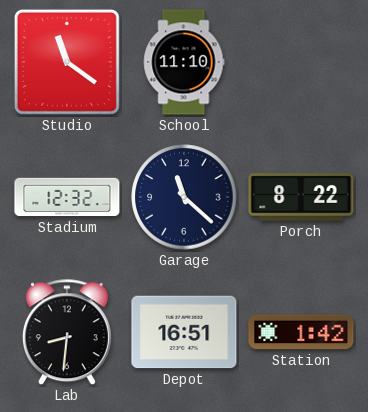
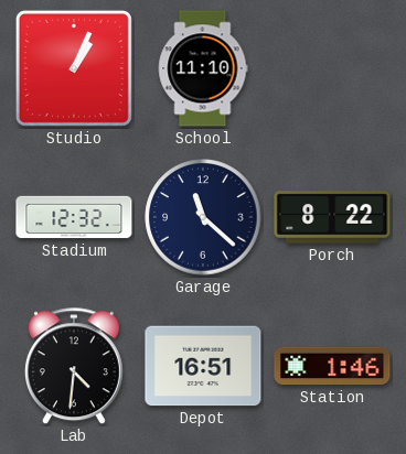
Studio: 11:21 -> 1:04 (74, 68)
Lab: 8:31 -> 4:31 (74, 367)
Station: 1:42 -> 1:46 (332, 366)
